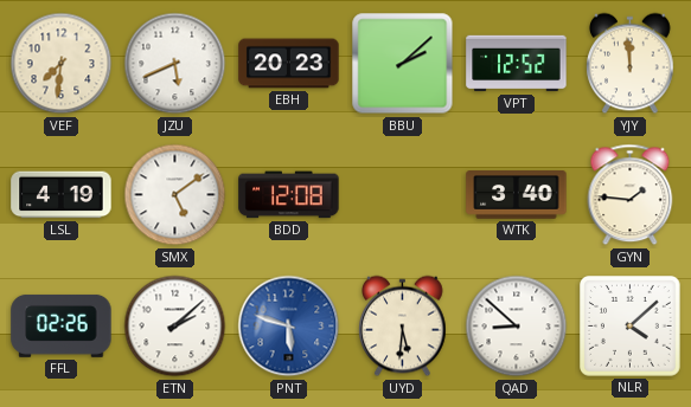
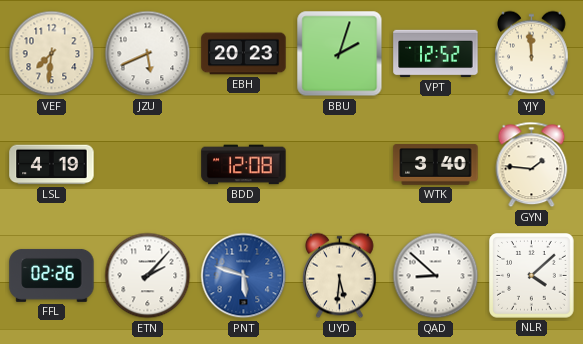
BBU: 2:08 -> 2:03 (340, 54)
SMX: 5:09 -> none (175, 195)
ETN: 2:08 -> 2:07 (148, 276)
